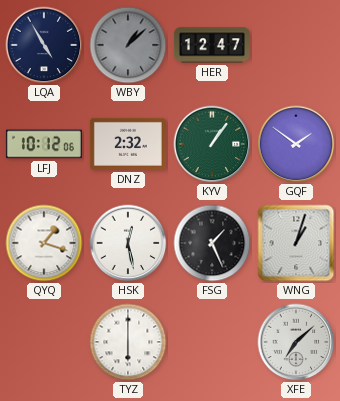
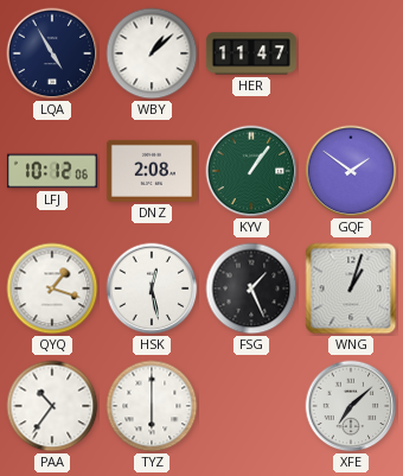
WBY dial: grey -> white (152, 53)
HER: 12:47 -> 11:47 (251, 53)
DNZ: 2:32 -> 2:08 (152, 171)
PAA: none -> 10:36 (52, 406)
